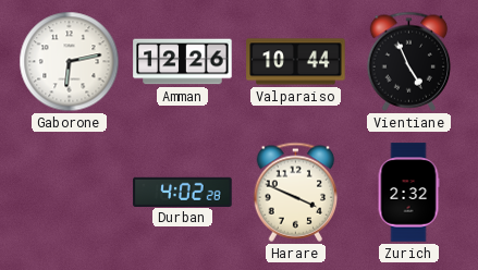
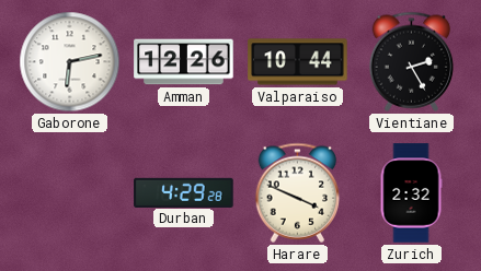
Vientiane: 4:56 -> 2:25 (412, 61)
Durban: 4:02 -> 4:29 (184, 192)
